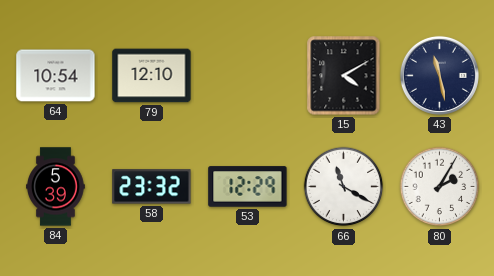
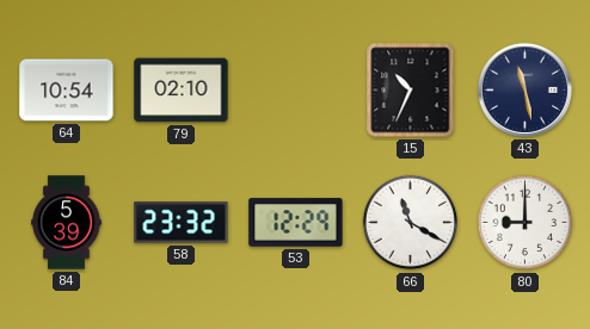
79: 12:10 -> 02:10 (182, 91)
15: 4:10 -> 10:34 (411, 91)
80: 2:05 -> 9:00 (526, 223)
